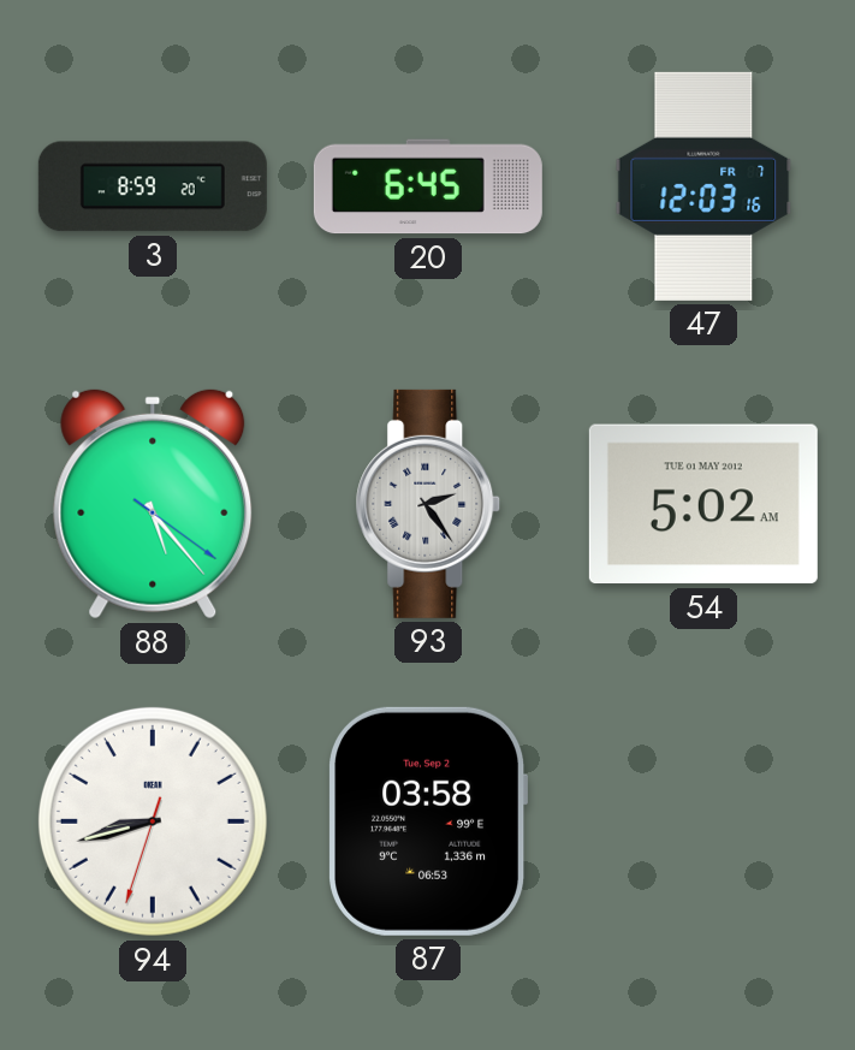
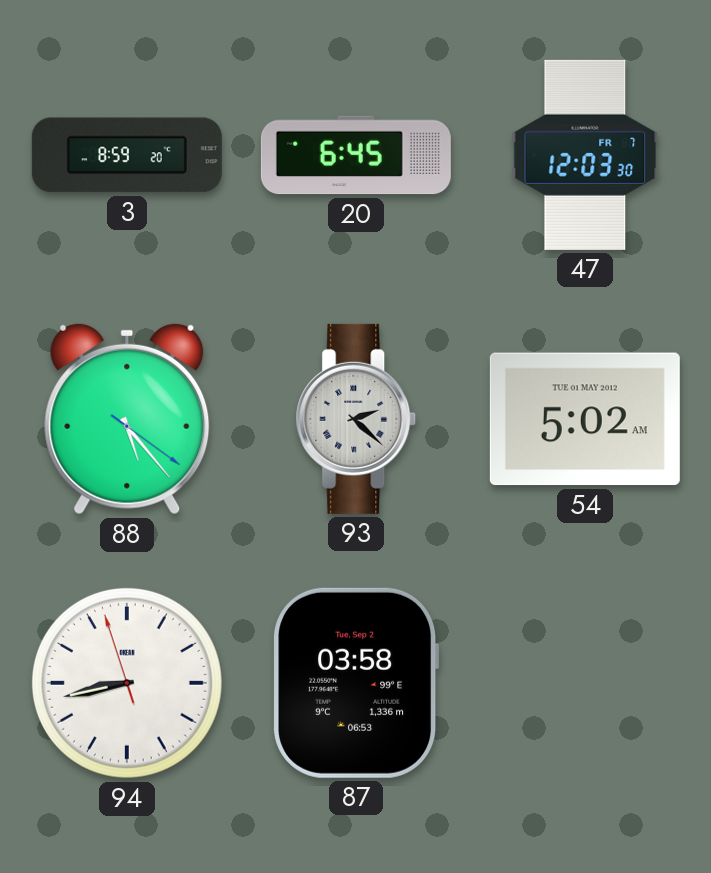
47: 12:03:16 -> 12:03:30 (585, 155)
93: 2:24 -> 2:22 (356, 419)
94: 8:42:33 -> 8:42:57 (127, 683)
